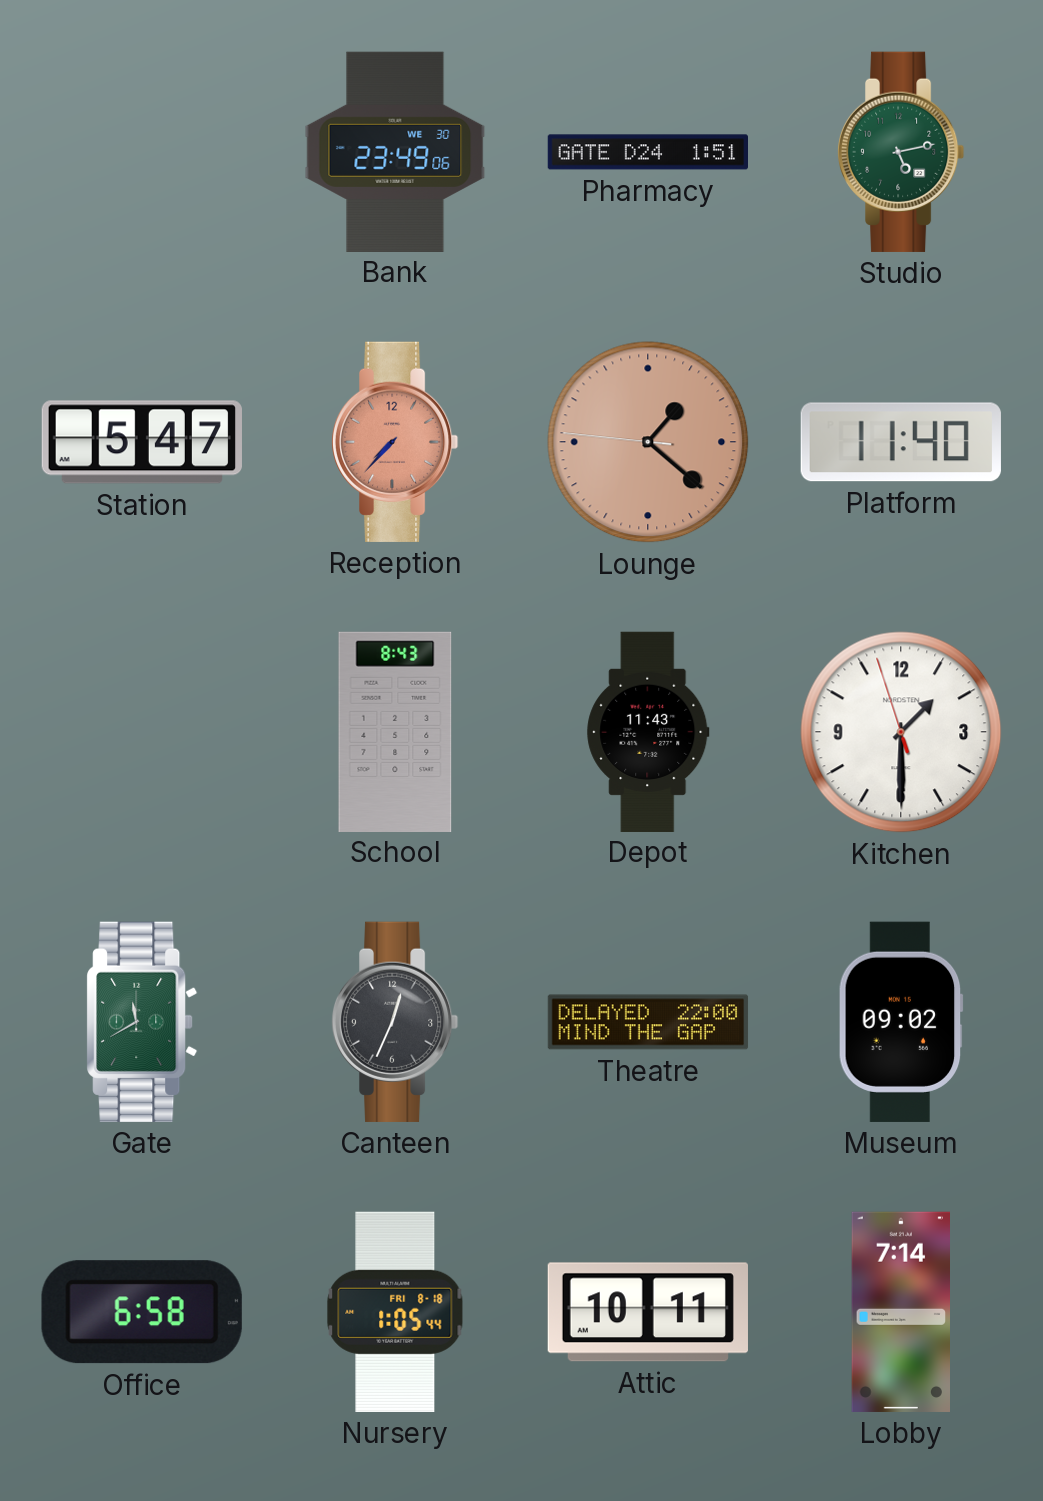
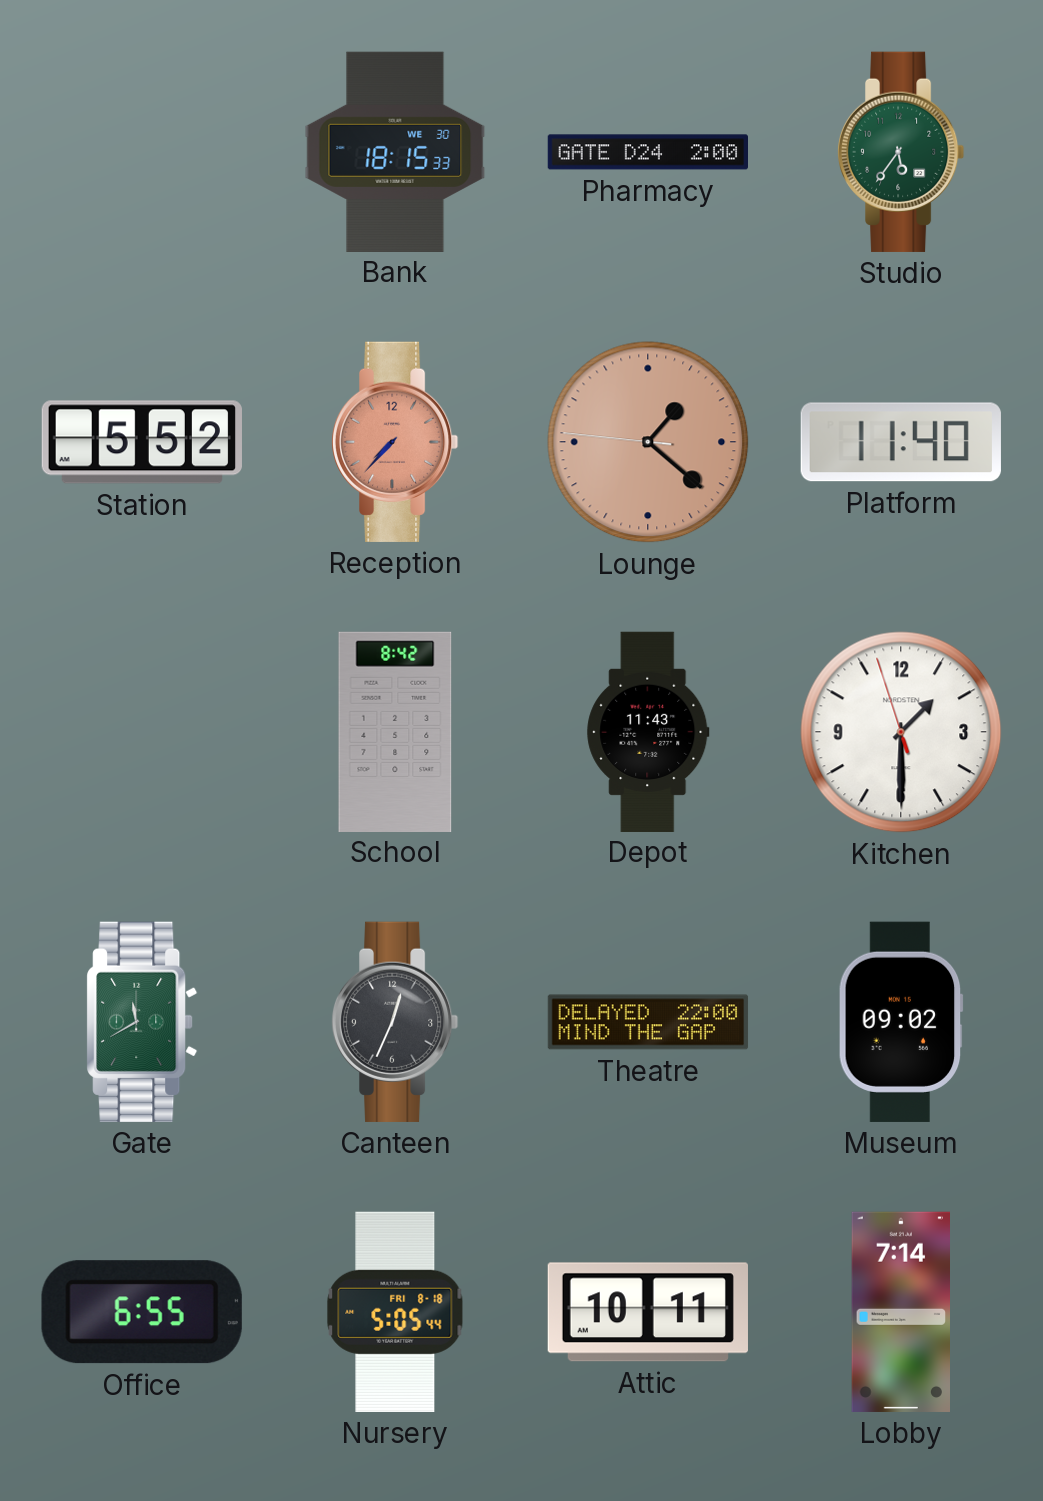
Bank: 23:49 -> 18:15 (395, 151)
Pharmacy: 1:51 -> 2:00 (647, 152)
Studio: 5:13 -> 5:36 (901, 152)
Station: 5:47 -> 5:52 (142, 442)
School: 8:43 -> 8:42 (395, 731)
Office: 6:58 -> 6:55 (142, 1312)
Nursery: 1:05 -> 5:05 (395, 1312)
